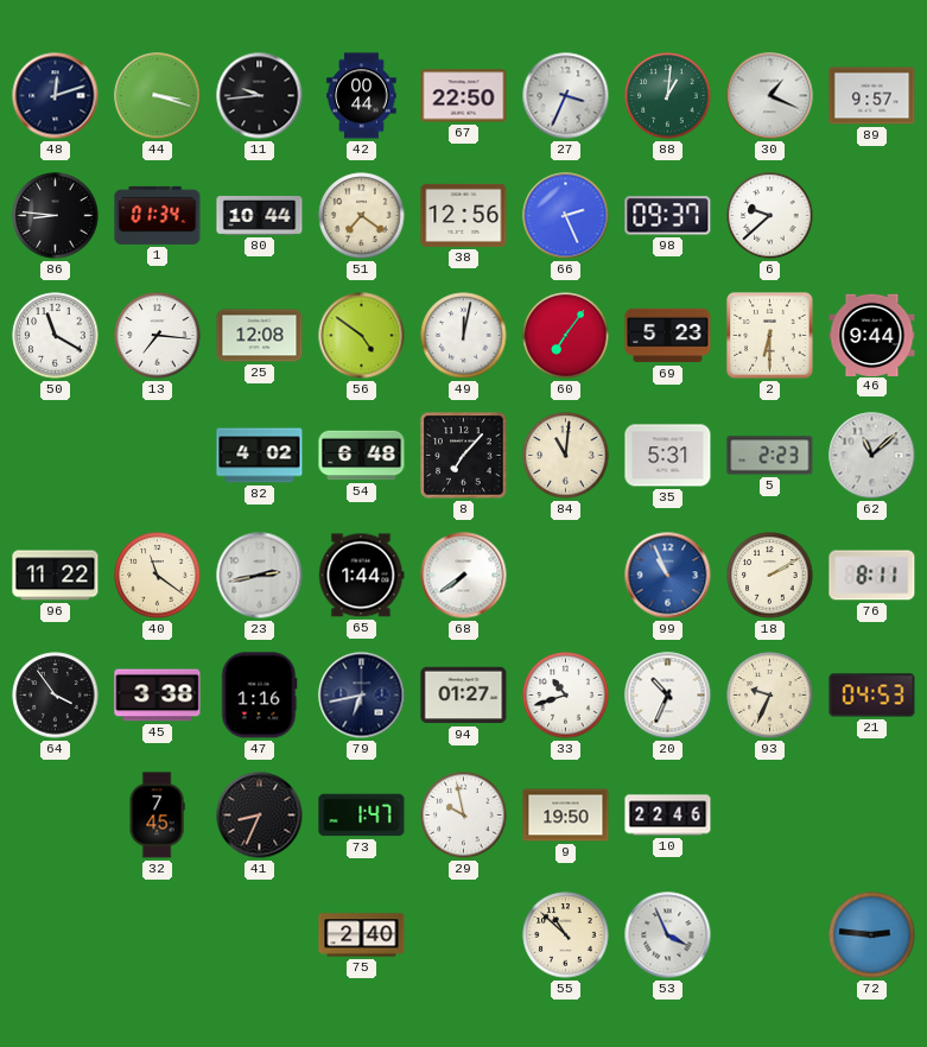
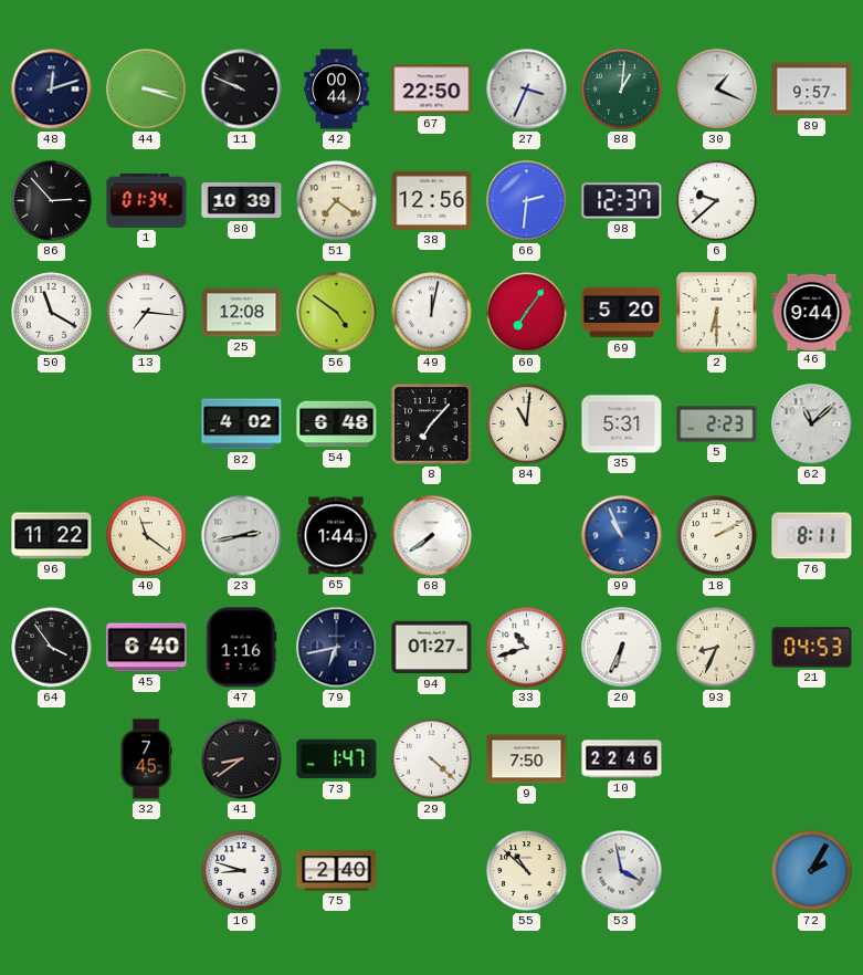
11: 9:44 -> 9:49 (242, 90)
86: 8:46 -> 2:53 (52, 201)
80: 10:44 -> 10:39 (242, 201)
66: 2:26 -> 2:31 (527, 201)
98: 09:37 -> 12:37 (622, 201)
69: 5:23 -> 5:20 (622, 313)
45: 3:38 -> 6:40 (147, 648)
20: 10:34 -> 6:34 (622, 648)
93: 9:34 -> 8:34 (717, 648)
41: 8:34 -> 8:39 (242, 759)
29: 9:58 -> 4:22 (432, 759)
9: 19:50 -> 7:50 (527, 759)
16: none -> 8:48 (242, 871)
53: 3:56 -> 3:58 (622, 871)
72: 2:46 -> 2:05 (812, 871)
